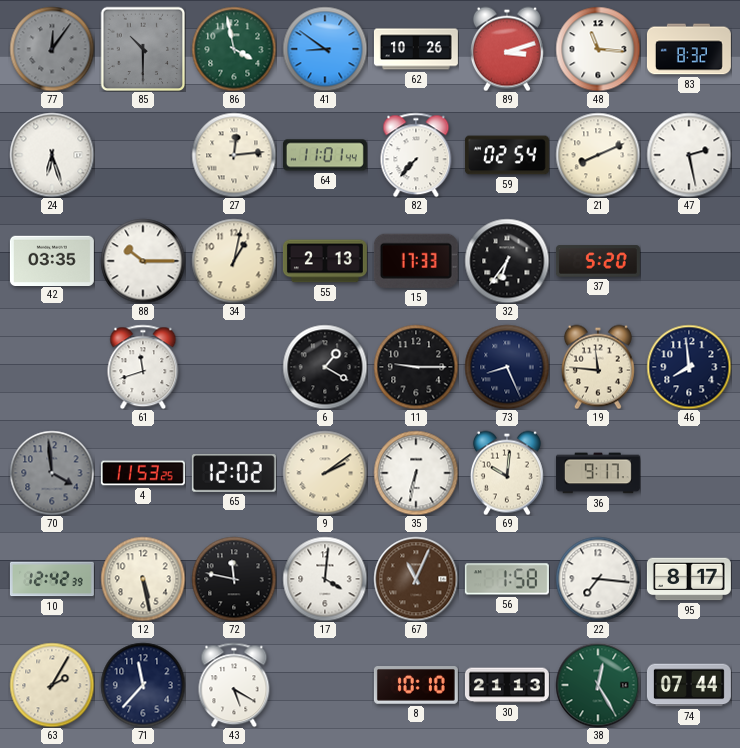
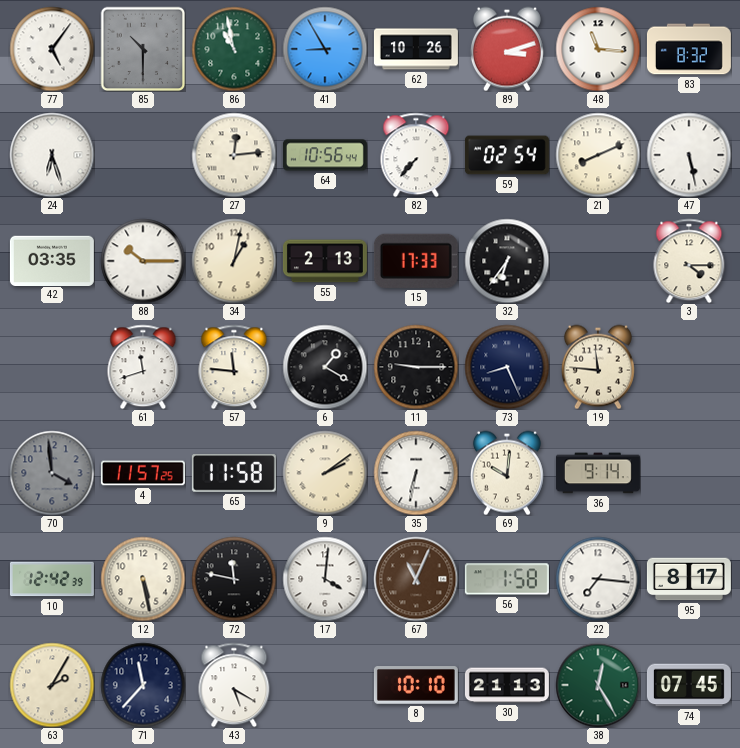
77: 12:06 -> 5:06 (52, 49)
77 dial: grey -> white (52, 49)
86: 3:58 -> 10:58 (234, 49)
41: 8:51 -> 8:55 (325, 49)
64: 11:01 -> 10:56 (325, 155)
47: 2:28 -> 5:28 (689, 155)
37: 5:20 -> none (598, 261)
3: none -> 4:15 (689, 261)
57: none -> 11:46 (234, 367)
46: 7:59 -> none (689, 367)
4: 11:53 -> 11:57 (143, 473)
65: 12:02 -> 11:58 (234, 473)
36: 9:17 -> 9:14 (598, 473)
74: 07:44 -> 07:45 (689, 685)
